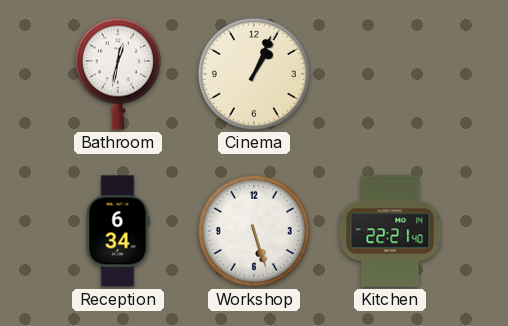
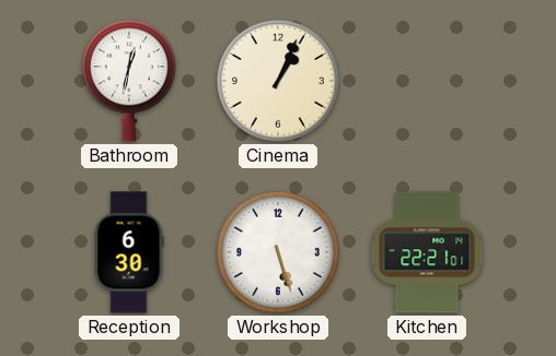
Reception: 6:34 -> 6:30 (129, 252)
Kitchen: 22:21:40 -> 22:21:01 (427, 252)
